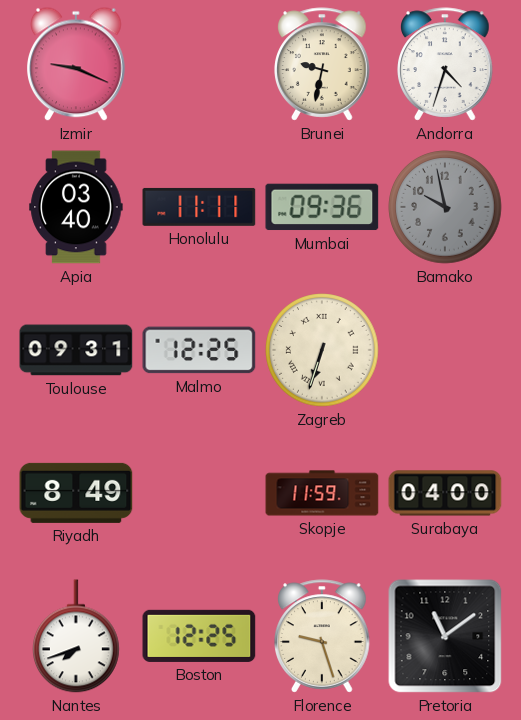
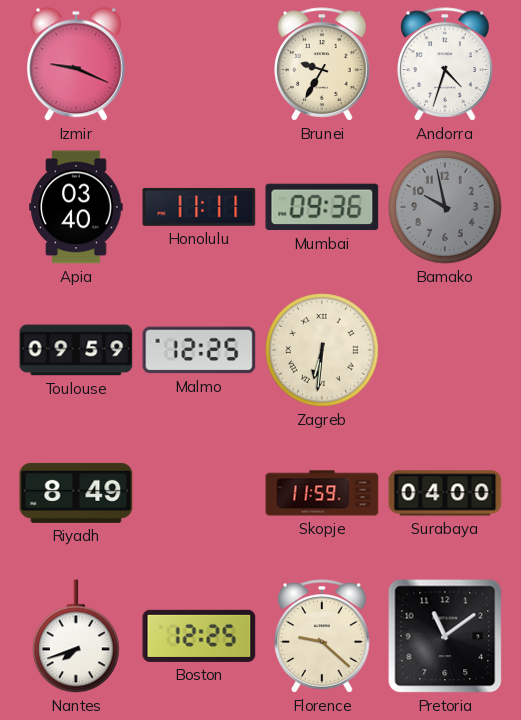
Brunei: 9:32 -> 9:35 (322, 64)
Toulouse: 09:31 -> 09:59 (76, 350)
Zagreb: 6:33 -> 6:31 (322, 350)
Florence: 9:27 -> 9:22 (322, 636)
